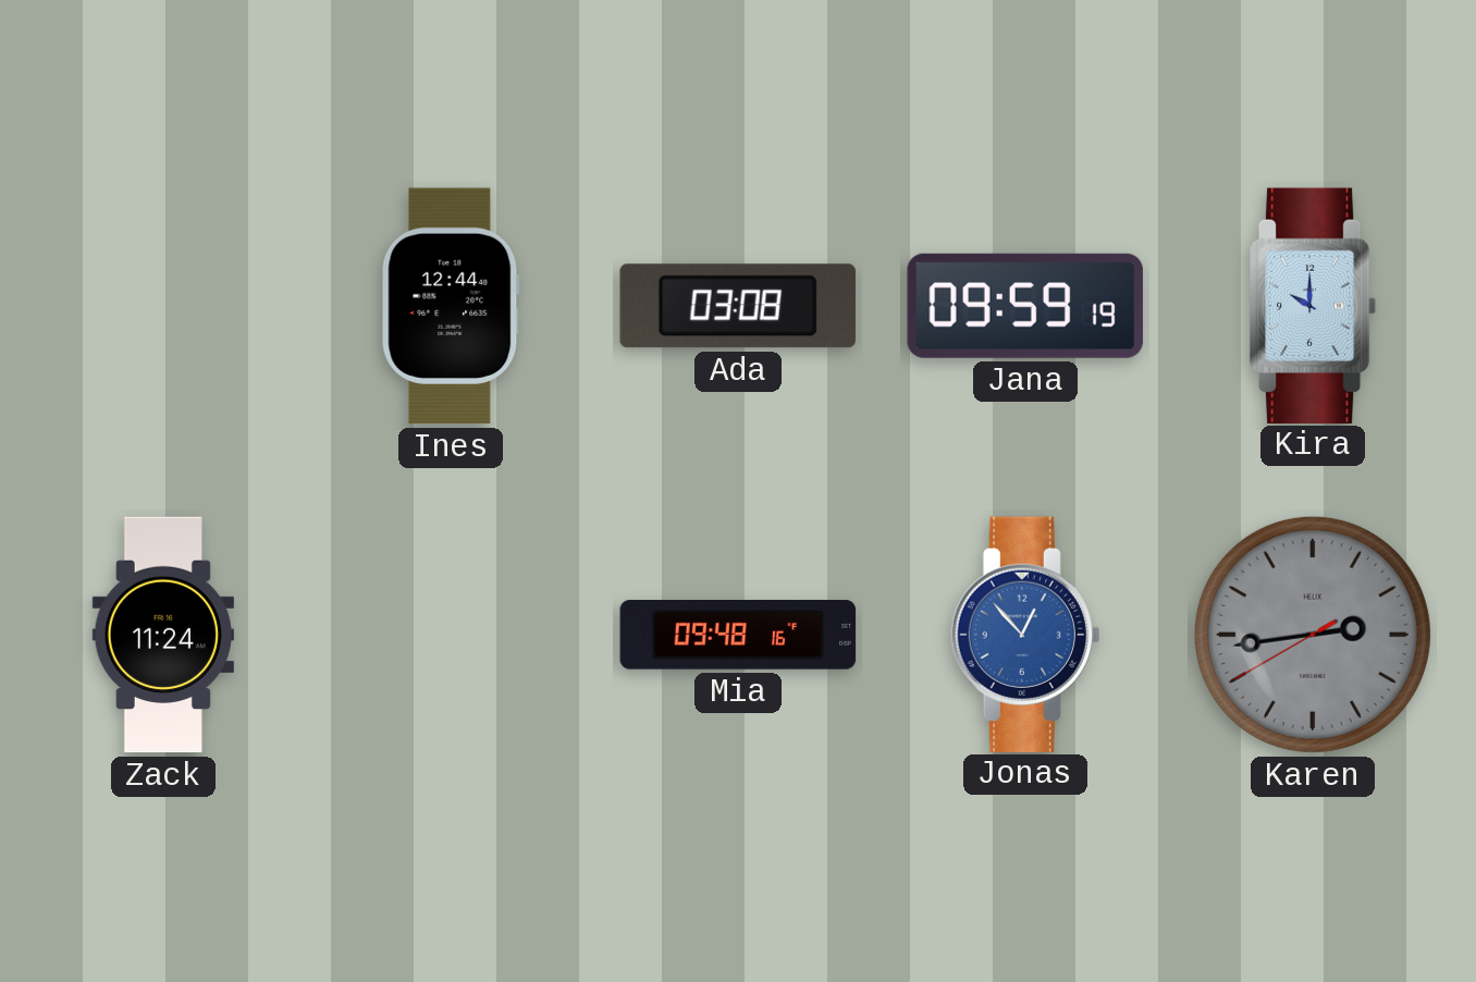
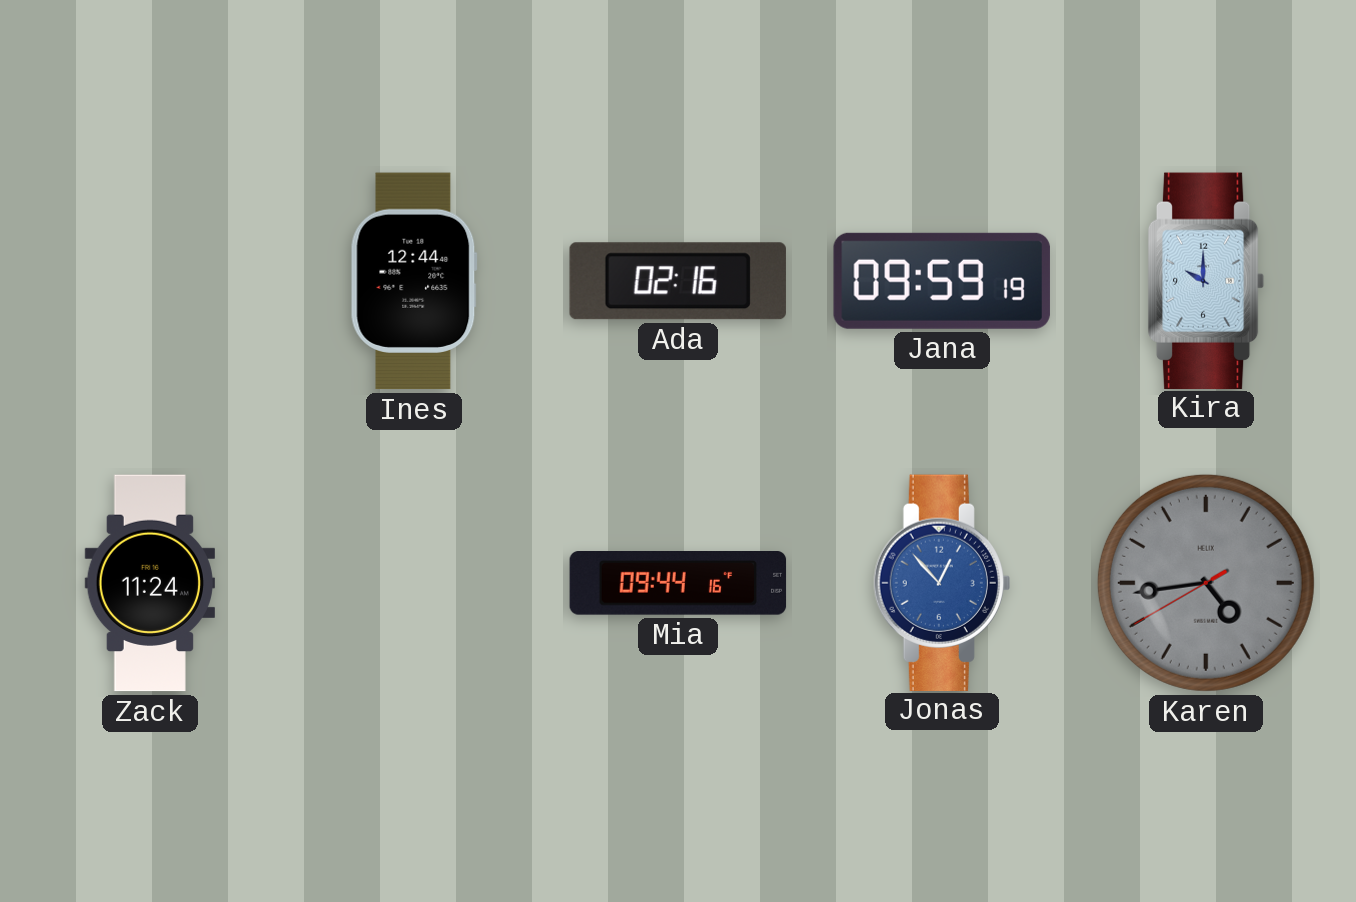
Ada: 03:08 -> 02:16 (678, 281)
Mia: 09:48 -> 09:44 (678, 584)
Karen: 2:43 -> 4:43 (1206, 583)
